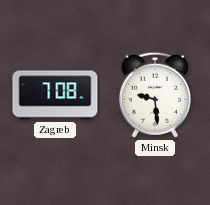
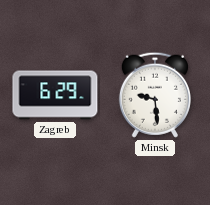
Zagreb: 7:08 -> 6:29 (55, 95)
